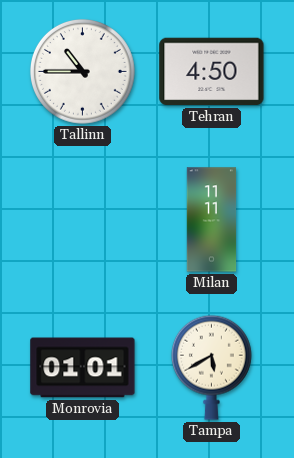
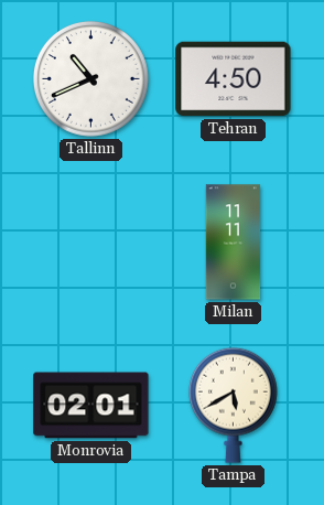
Tallinn: 10:45 -> 10:41 (90, 78)
Monrovia: 01:01 -> 02:01 (91, 406)
